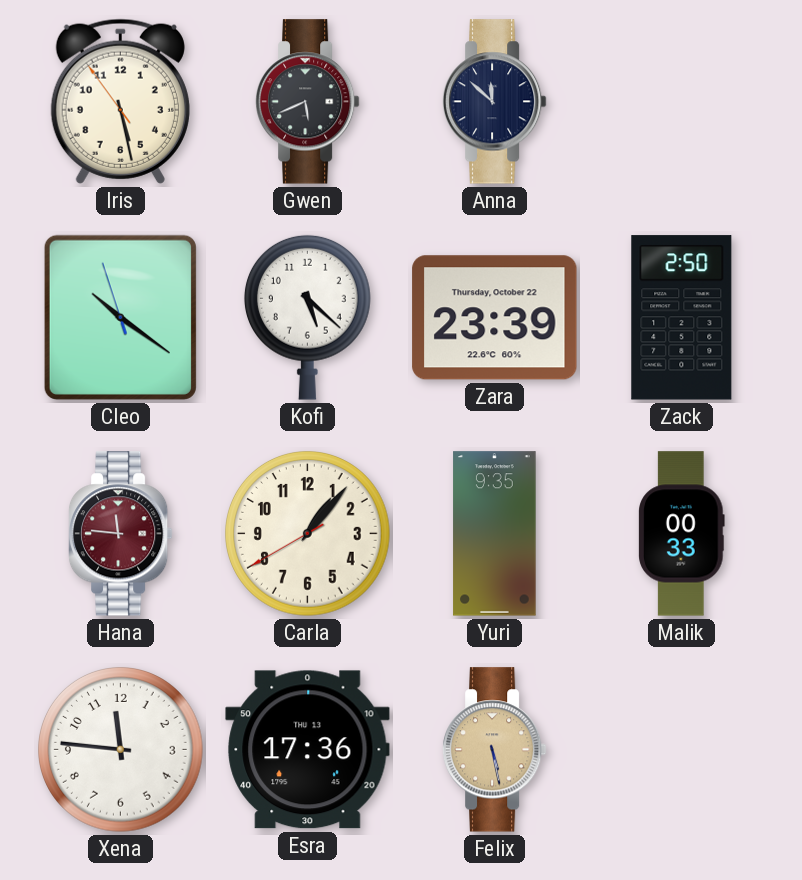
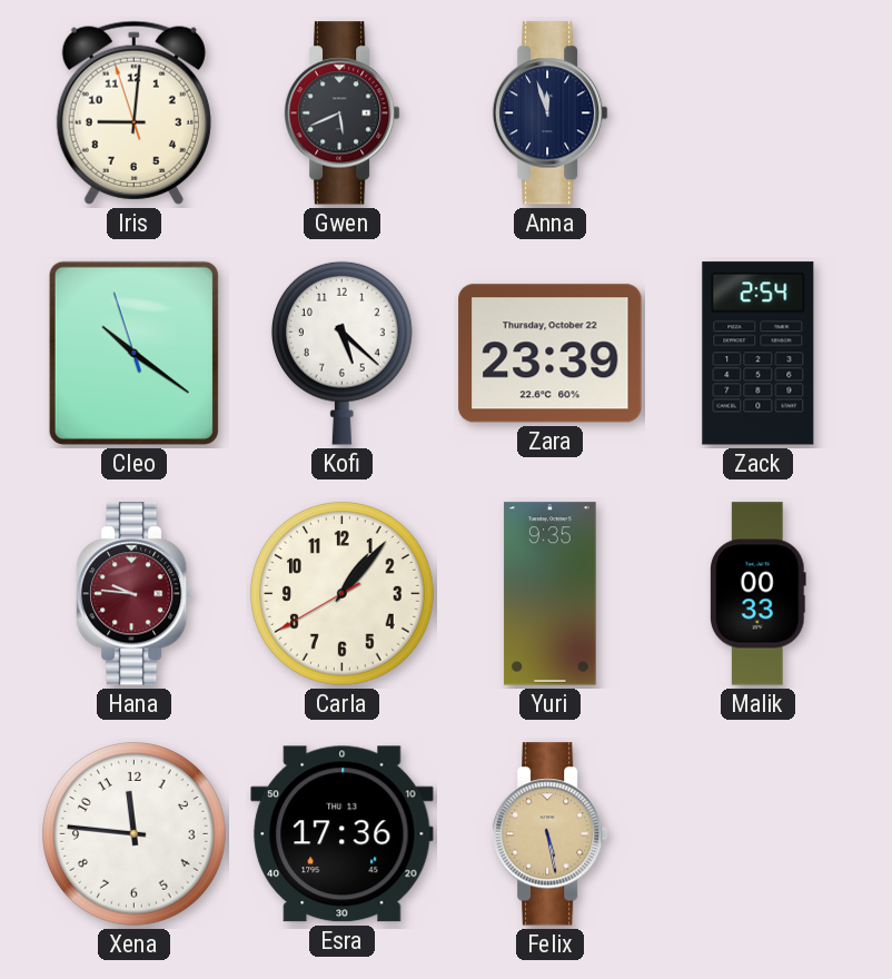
Iris: 5:27 -> 9:00 (133, 112)
Anna: 11:52 -> 11:57 (549, 113)
Zack: 2:50 -> 2:54 (759, 354)
Hana: 11:46 -> 9:46 (133, 594)
